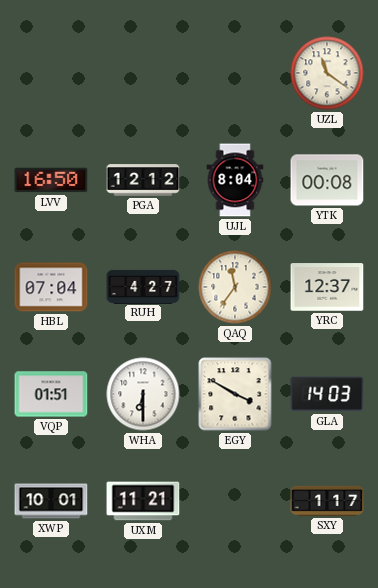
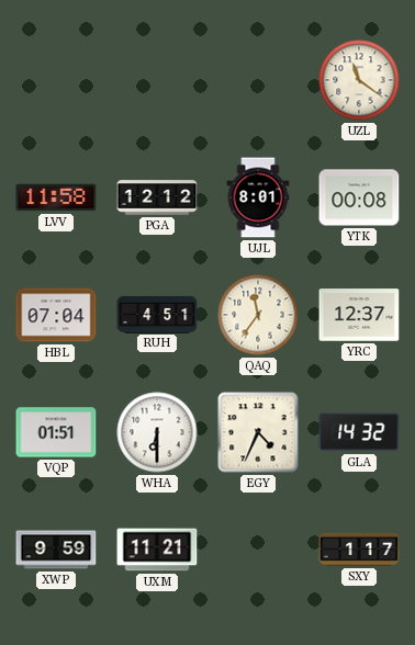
LVV: 16:50 -> 11:58 (56, 197)
UJL: 8:04 -> 8:01 (258, 197)
RUH: 4:27 -> 4:51 (157, 314)
EGY: 3:50 -> 4:34 (258, 432)
GLA: 14:03 -> 14:32 (359, 432)
XWP: 10:01 -> 9:59 (56, 550)
